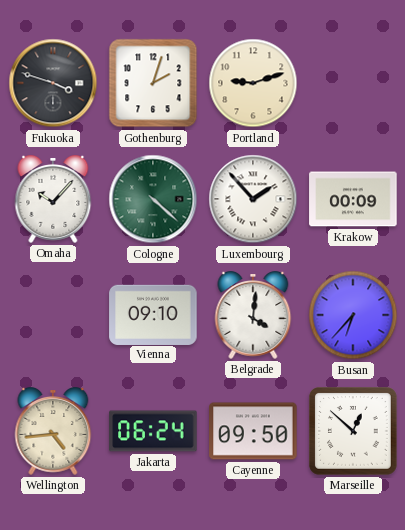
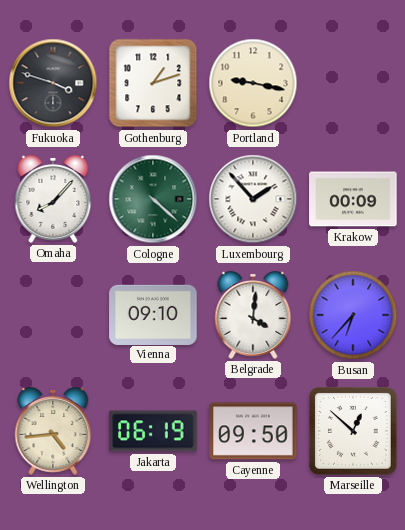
Gothenburg: 2:03 -> 1:12 (153, 83)
Portland: 9:12 -> 9:17 (253, 83)
Omaha: 10:07 -> 8:07 (53, 200)
Jakarta: 06:24 -> 06:19 (153, 431)
